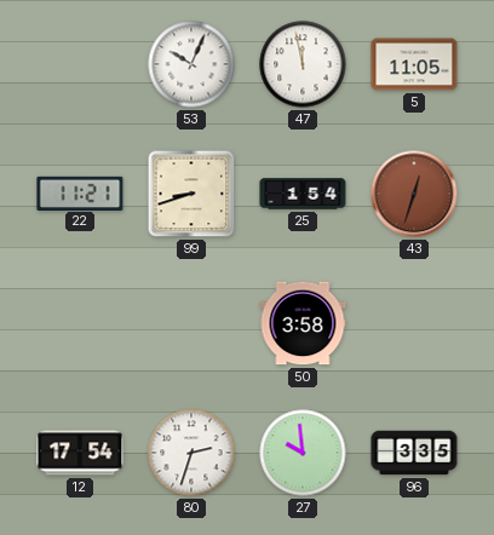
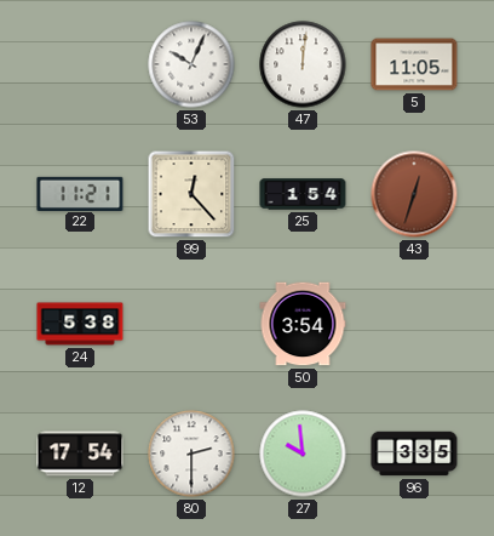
47: 11:58 -> 12:01 (303, 64)
99: 8:42 -> 12:23 (191, 194)
24: none -> 5:38 (80, 324)
50: 3:58 -> 3:54 (303, 324)
80: 2:33 -> 2:30 (191, 454)
